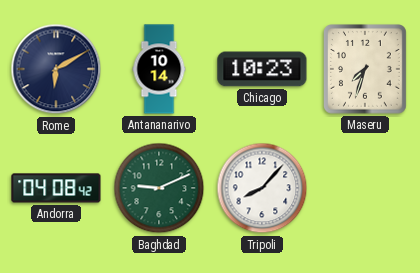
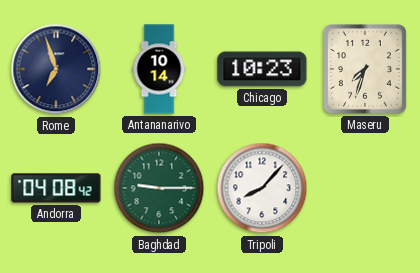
Rome: 6:10 -> 6:57 (56, 69)
Baghdad: 9:11 -> 9:15 (159, 188)
